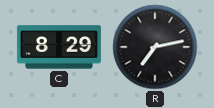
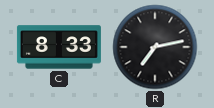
C: 8:29 -> 8:33 (59, 47)
